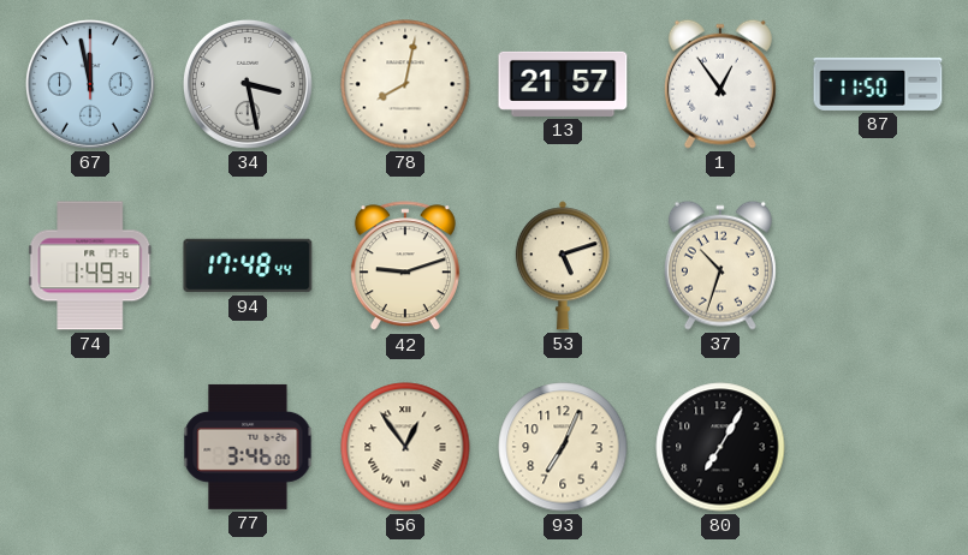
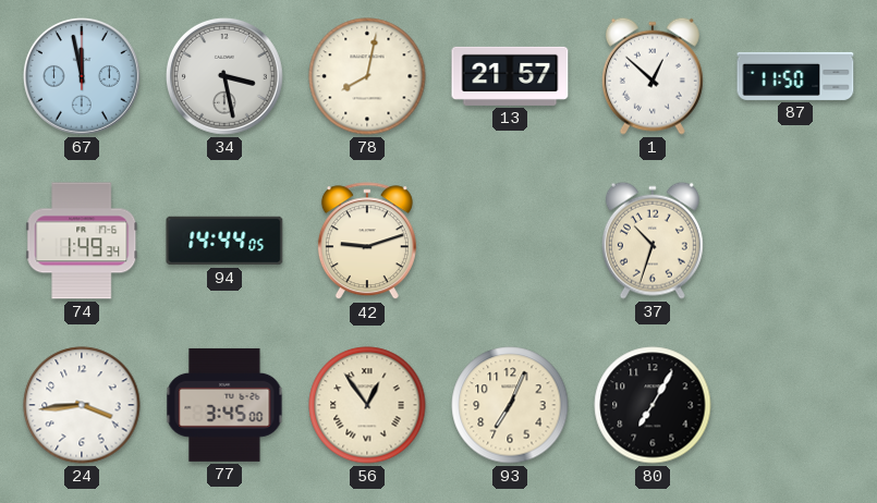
1: 12:54 -> 12:52 (653, 76)
94: 17:48 -> 14:44 (224, 241)
53: 5:12 -> none (563, 265)
24: none -> 3:44 (82, 405)
77: 3:46 -> 3:45 (224, 405)
